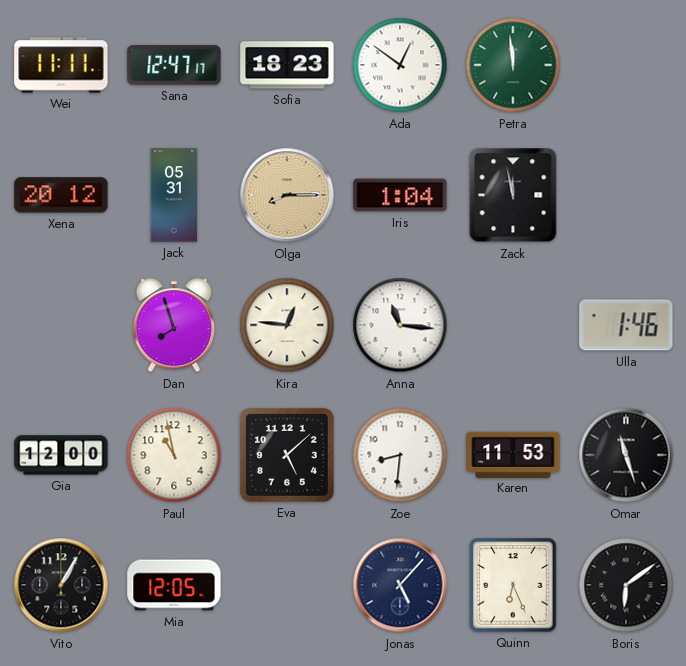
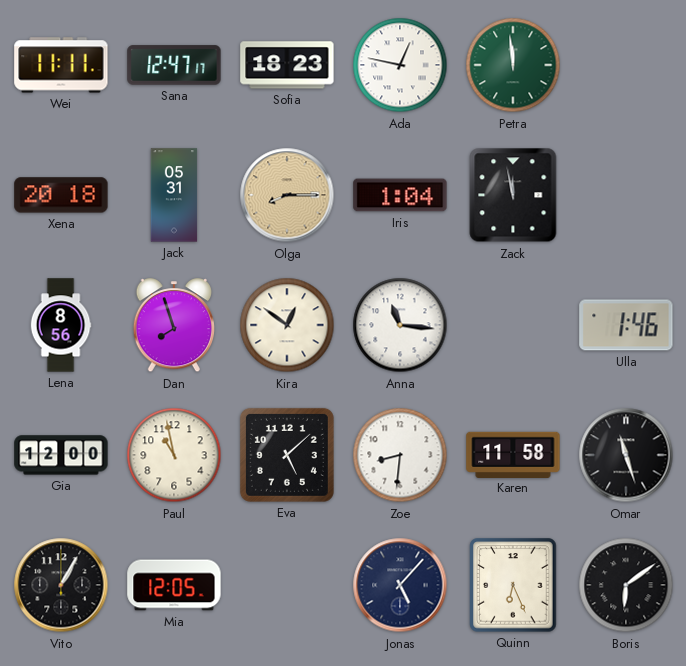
Ada: 12:51 -> 12:47 (400, 65)
Xena: 20:12 -> 20:18 (61, 195)
Lena: none -> 8:56 (61, 325)
Kira: 12:46 -> 12:51 (287, 325)
Karen: 11:53 -> 11:58 (513, 454)
